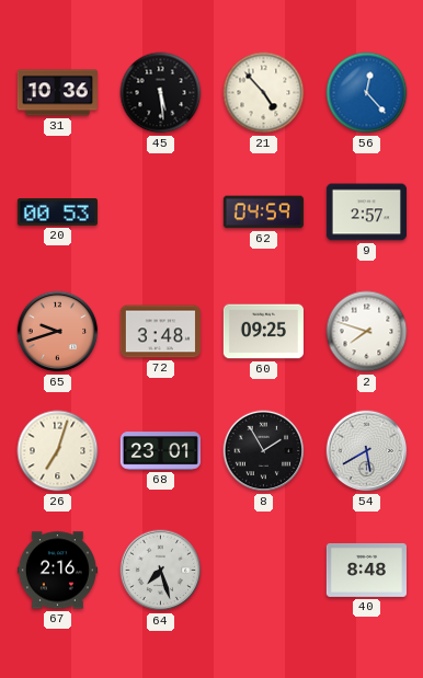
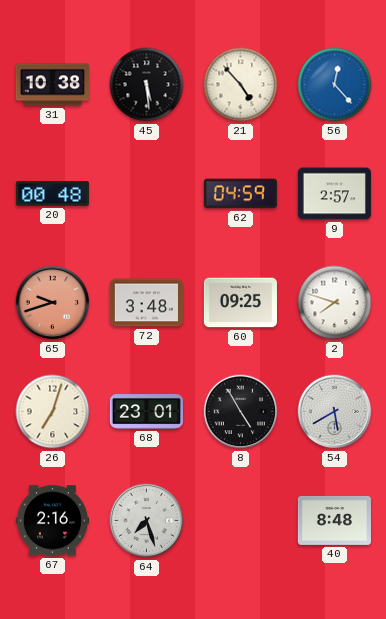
31: 10:36 -> 10:38 (52, 85)
20: 00:53 -> 00:48 (52, 194)
8: 1:55 -> 4:55 (241, 412)
